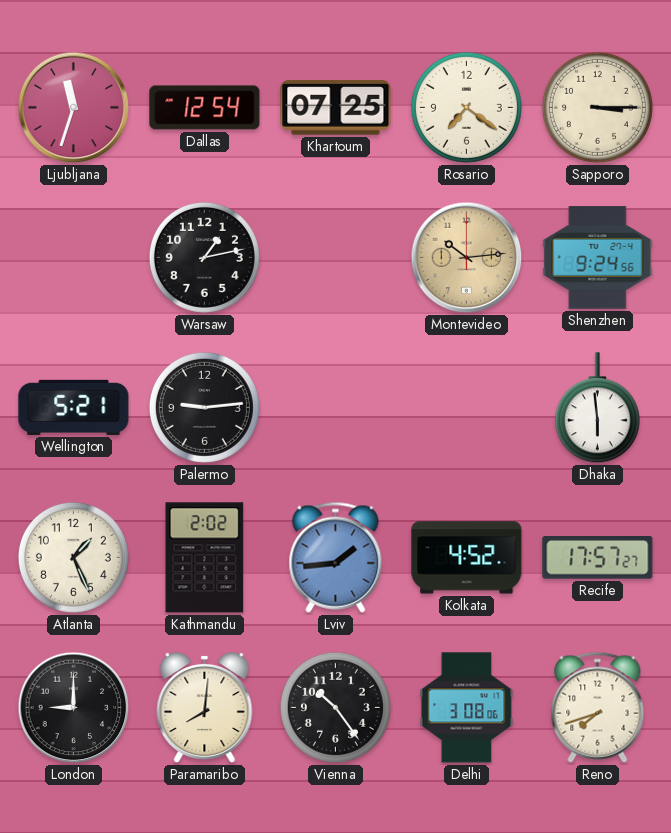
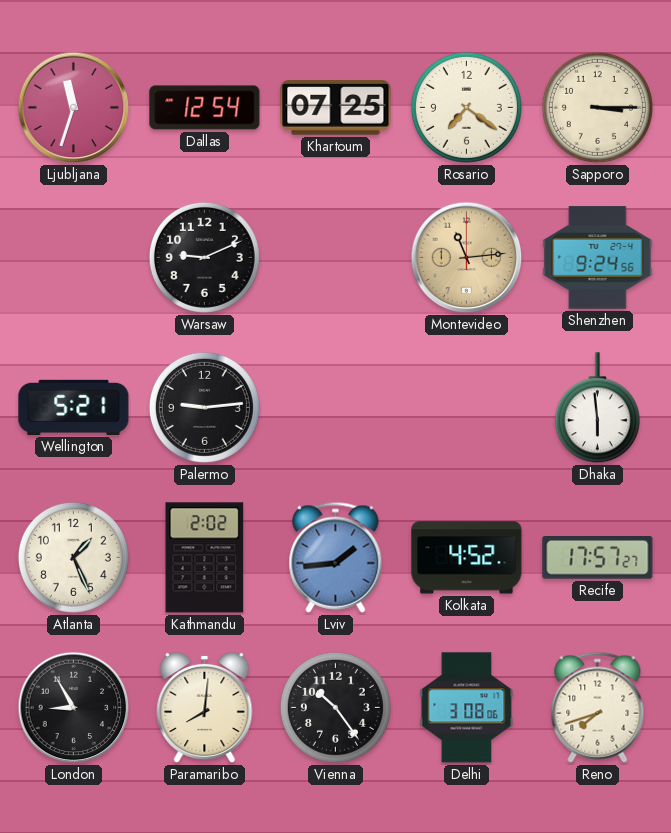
Warsaw: 1:13 -> 9:11 (204, 257)
Montevideo: 10:14 -> 11:14 (467, 258)
London: 9:00 -> 8:55 (74, 708)
